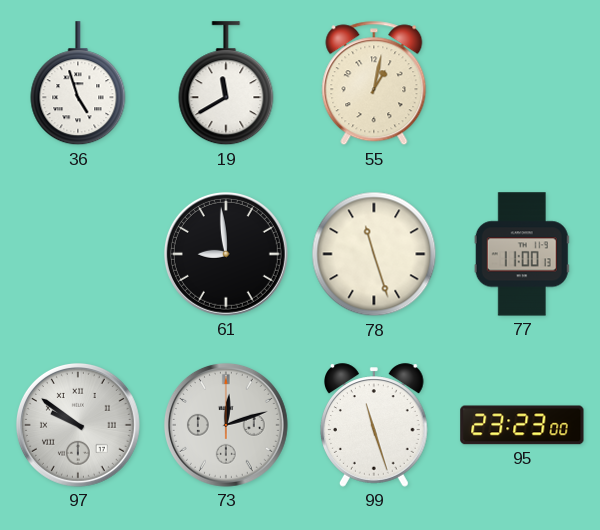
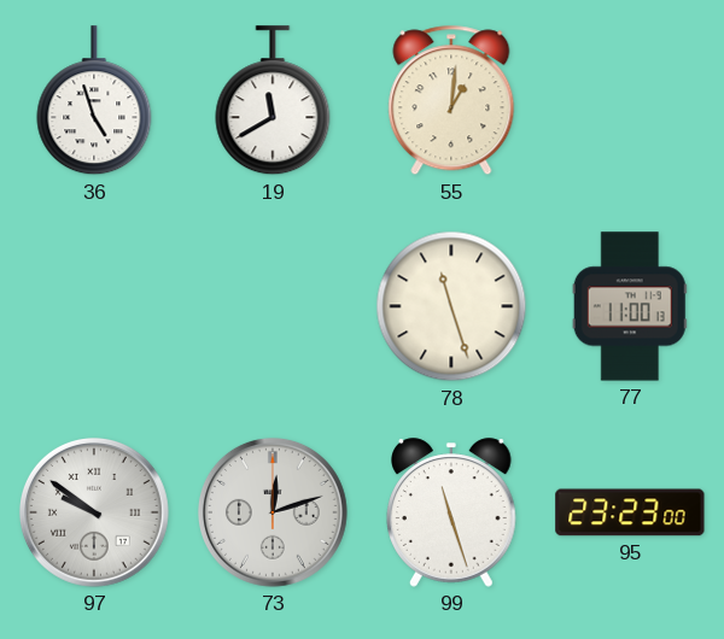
55: 1:02 -> 1:01 (451, 100)
61: 8:59 -> none (226, 254)
